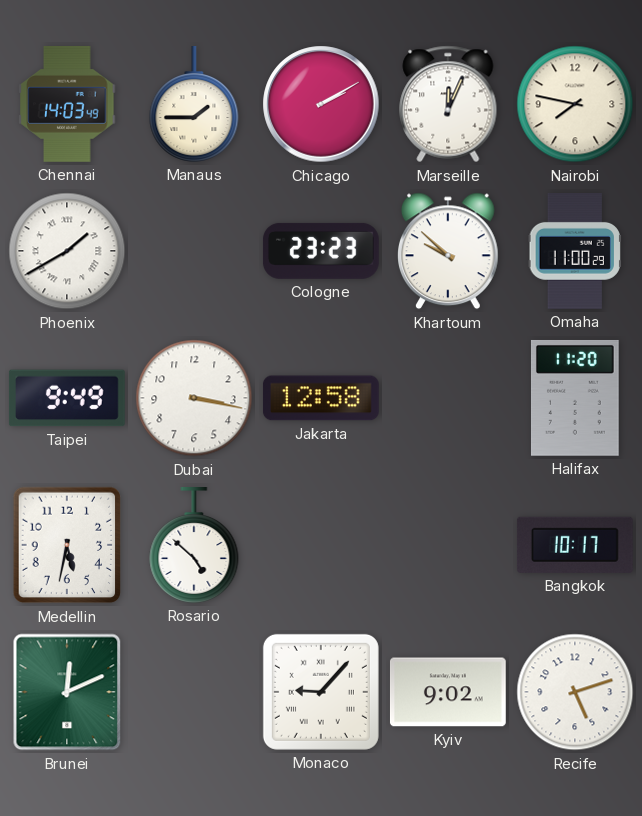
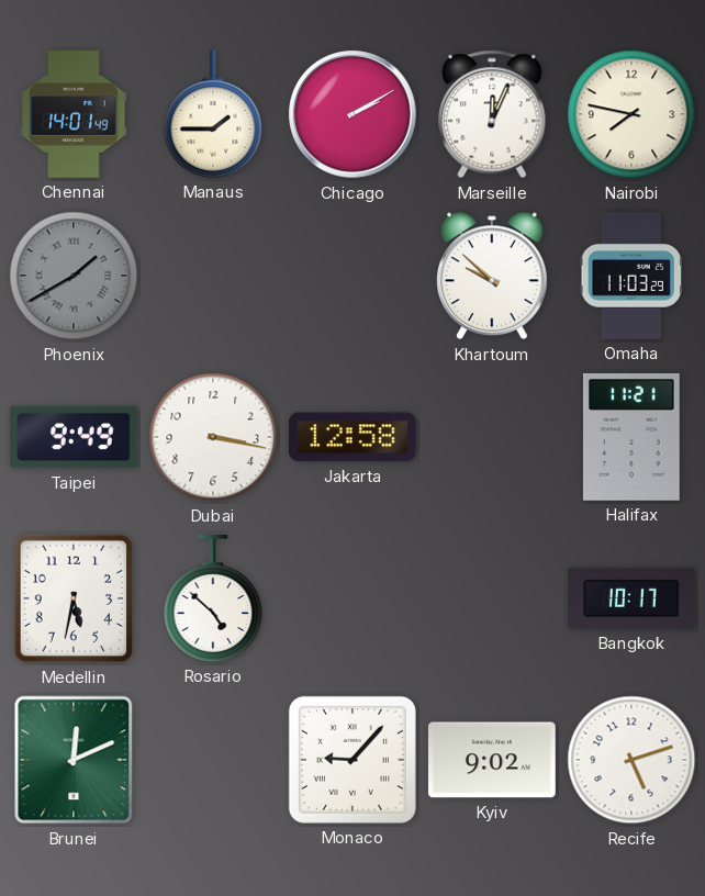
Chennai: 14:03 -> 14:01 (74, 114)
Phoenix dial: white -> grey (74, 276)
Cologne: 23:23 -> none (321, 251)
Omaha: 11:00 -> 11:03 (631, 277)
Halifax: 11:20 -> 11:21 (631, 437)
